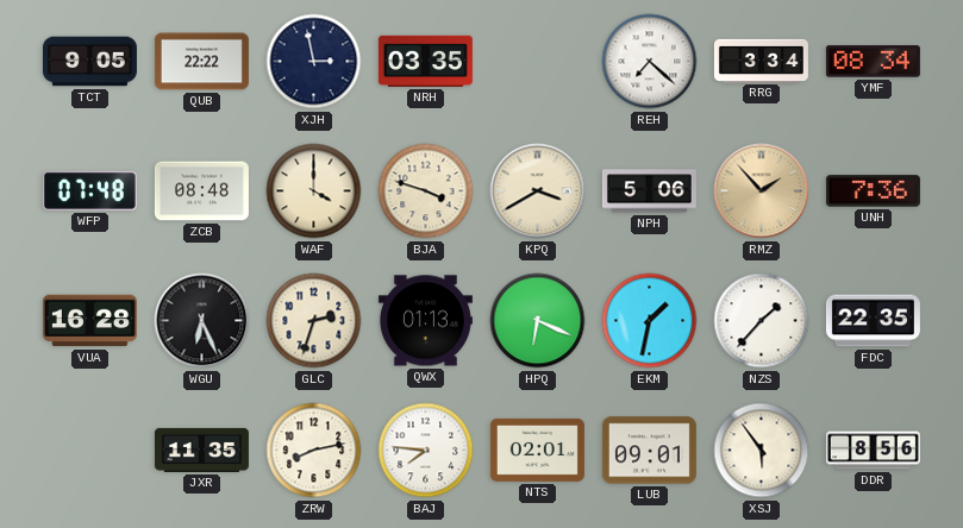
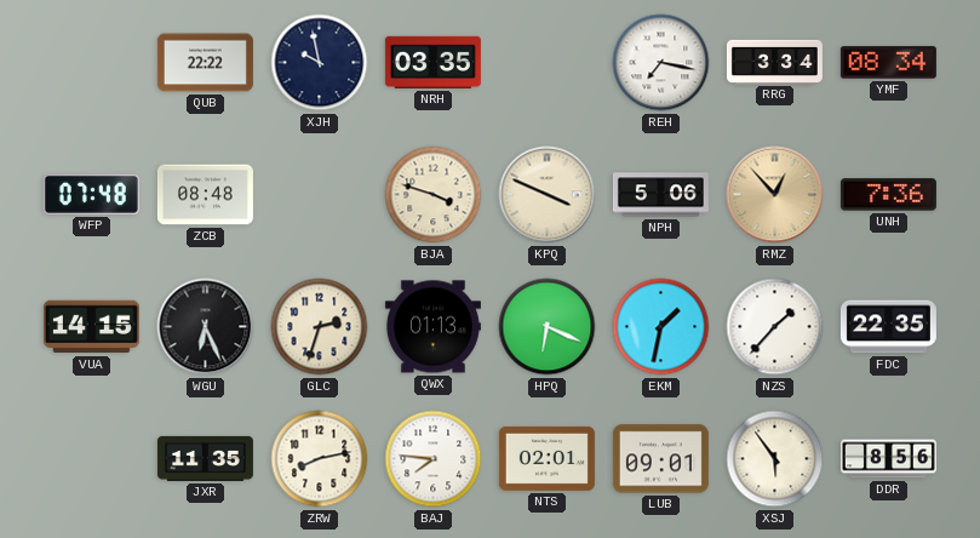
TCT: 9:05 -> none (89, 62)
XJH: 2:58 -> 9:58 (320, 63)
REH: 7:22 -> 7:17 (661, 63)
WAF: 4:00 -> none (314, 191)
KPQ: 3:40 -> 3:49 (548, 195)
RMZ: 1:53 -> 12:53 (775, 195)
VUA: 16:28 -> 14:15 (91, 327)
